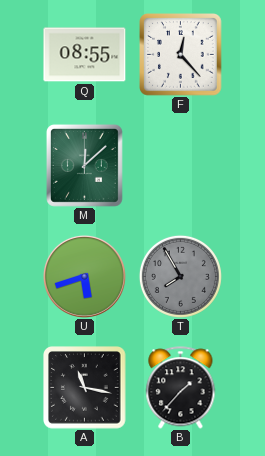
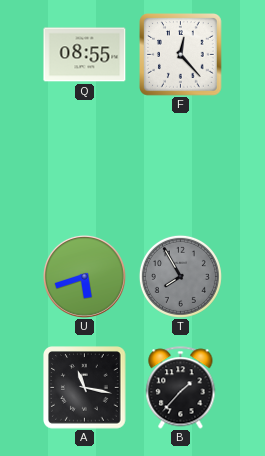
M: 12:08 -> none (84, 165)
